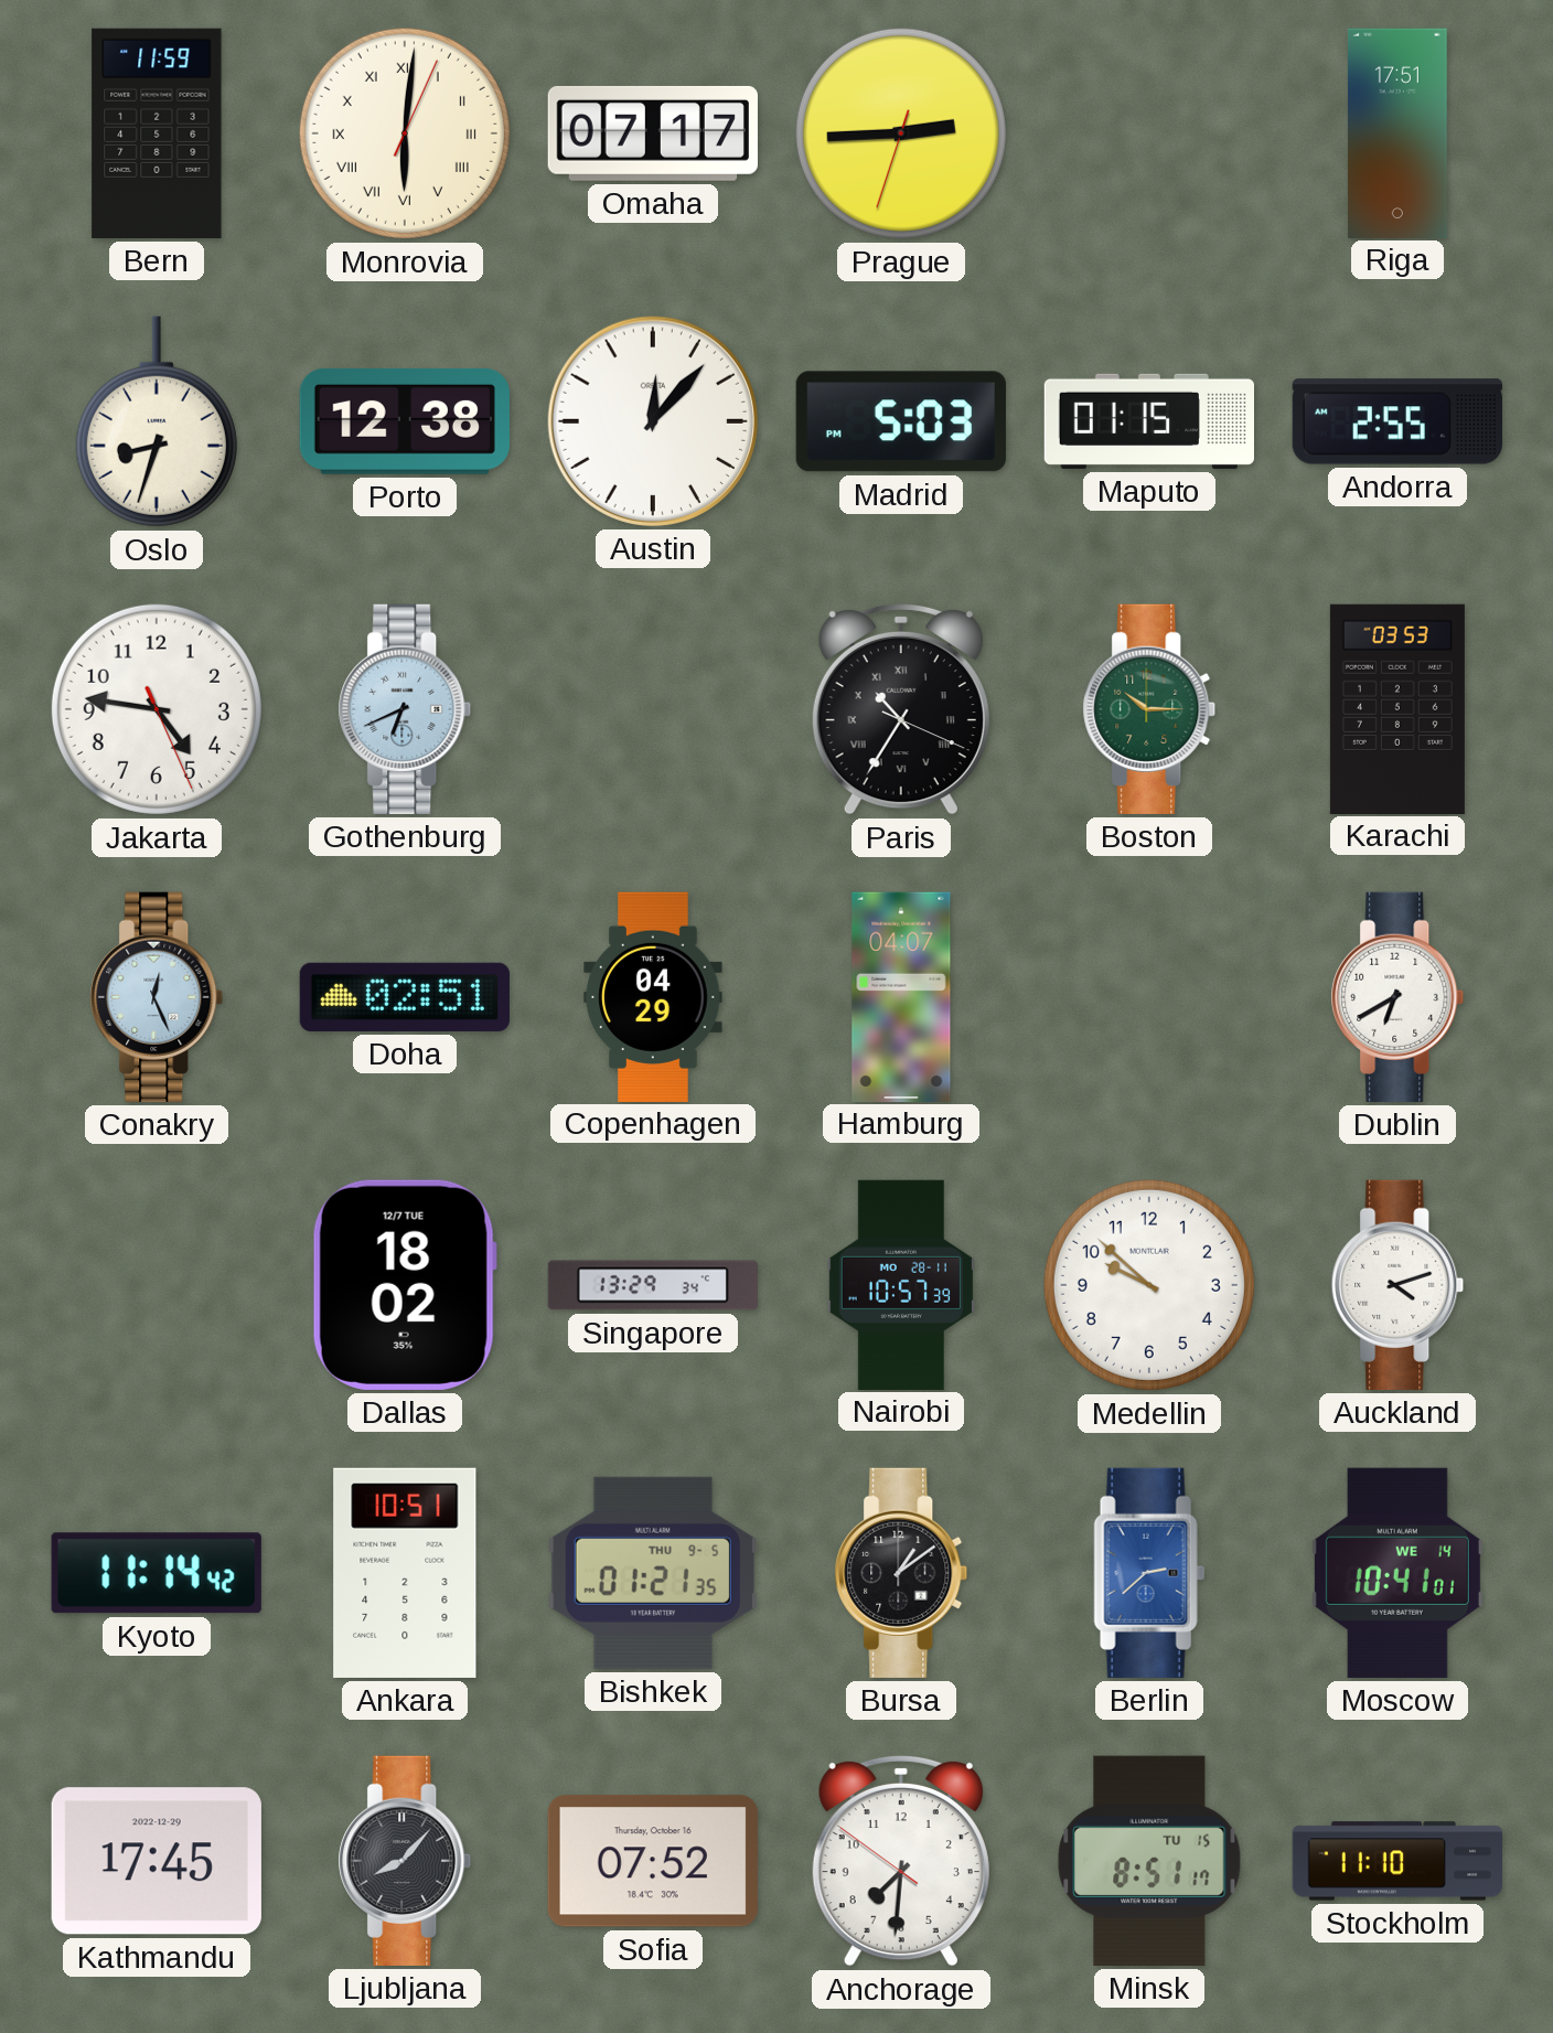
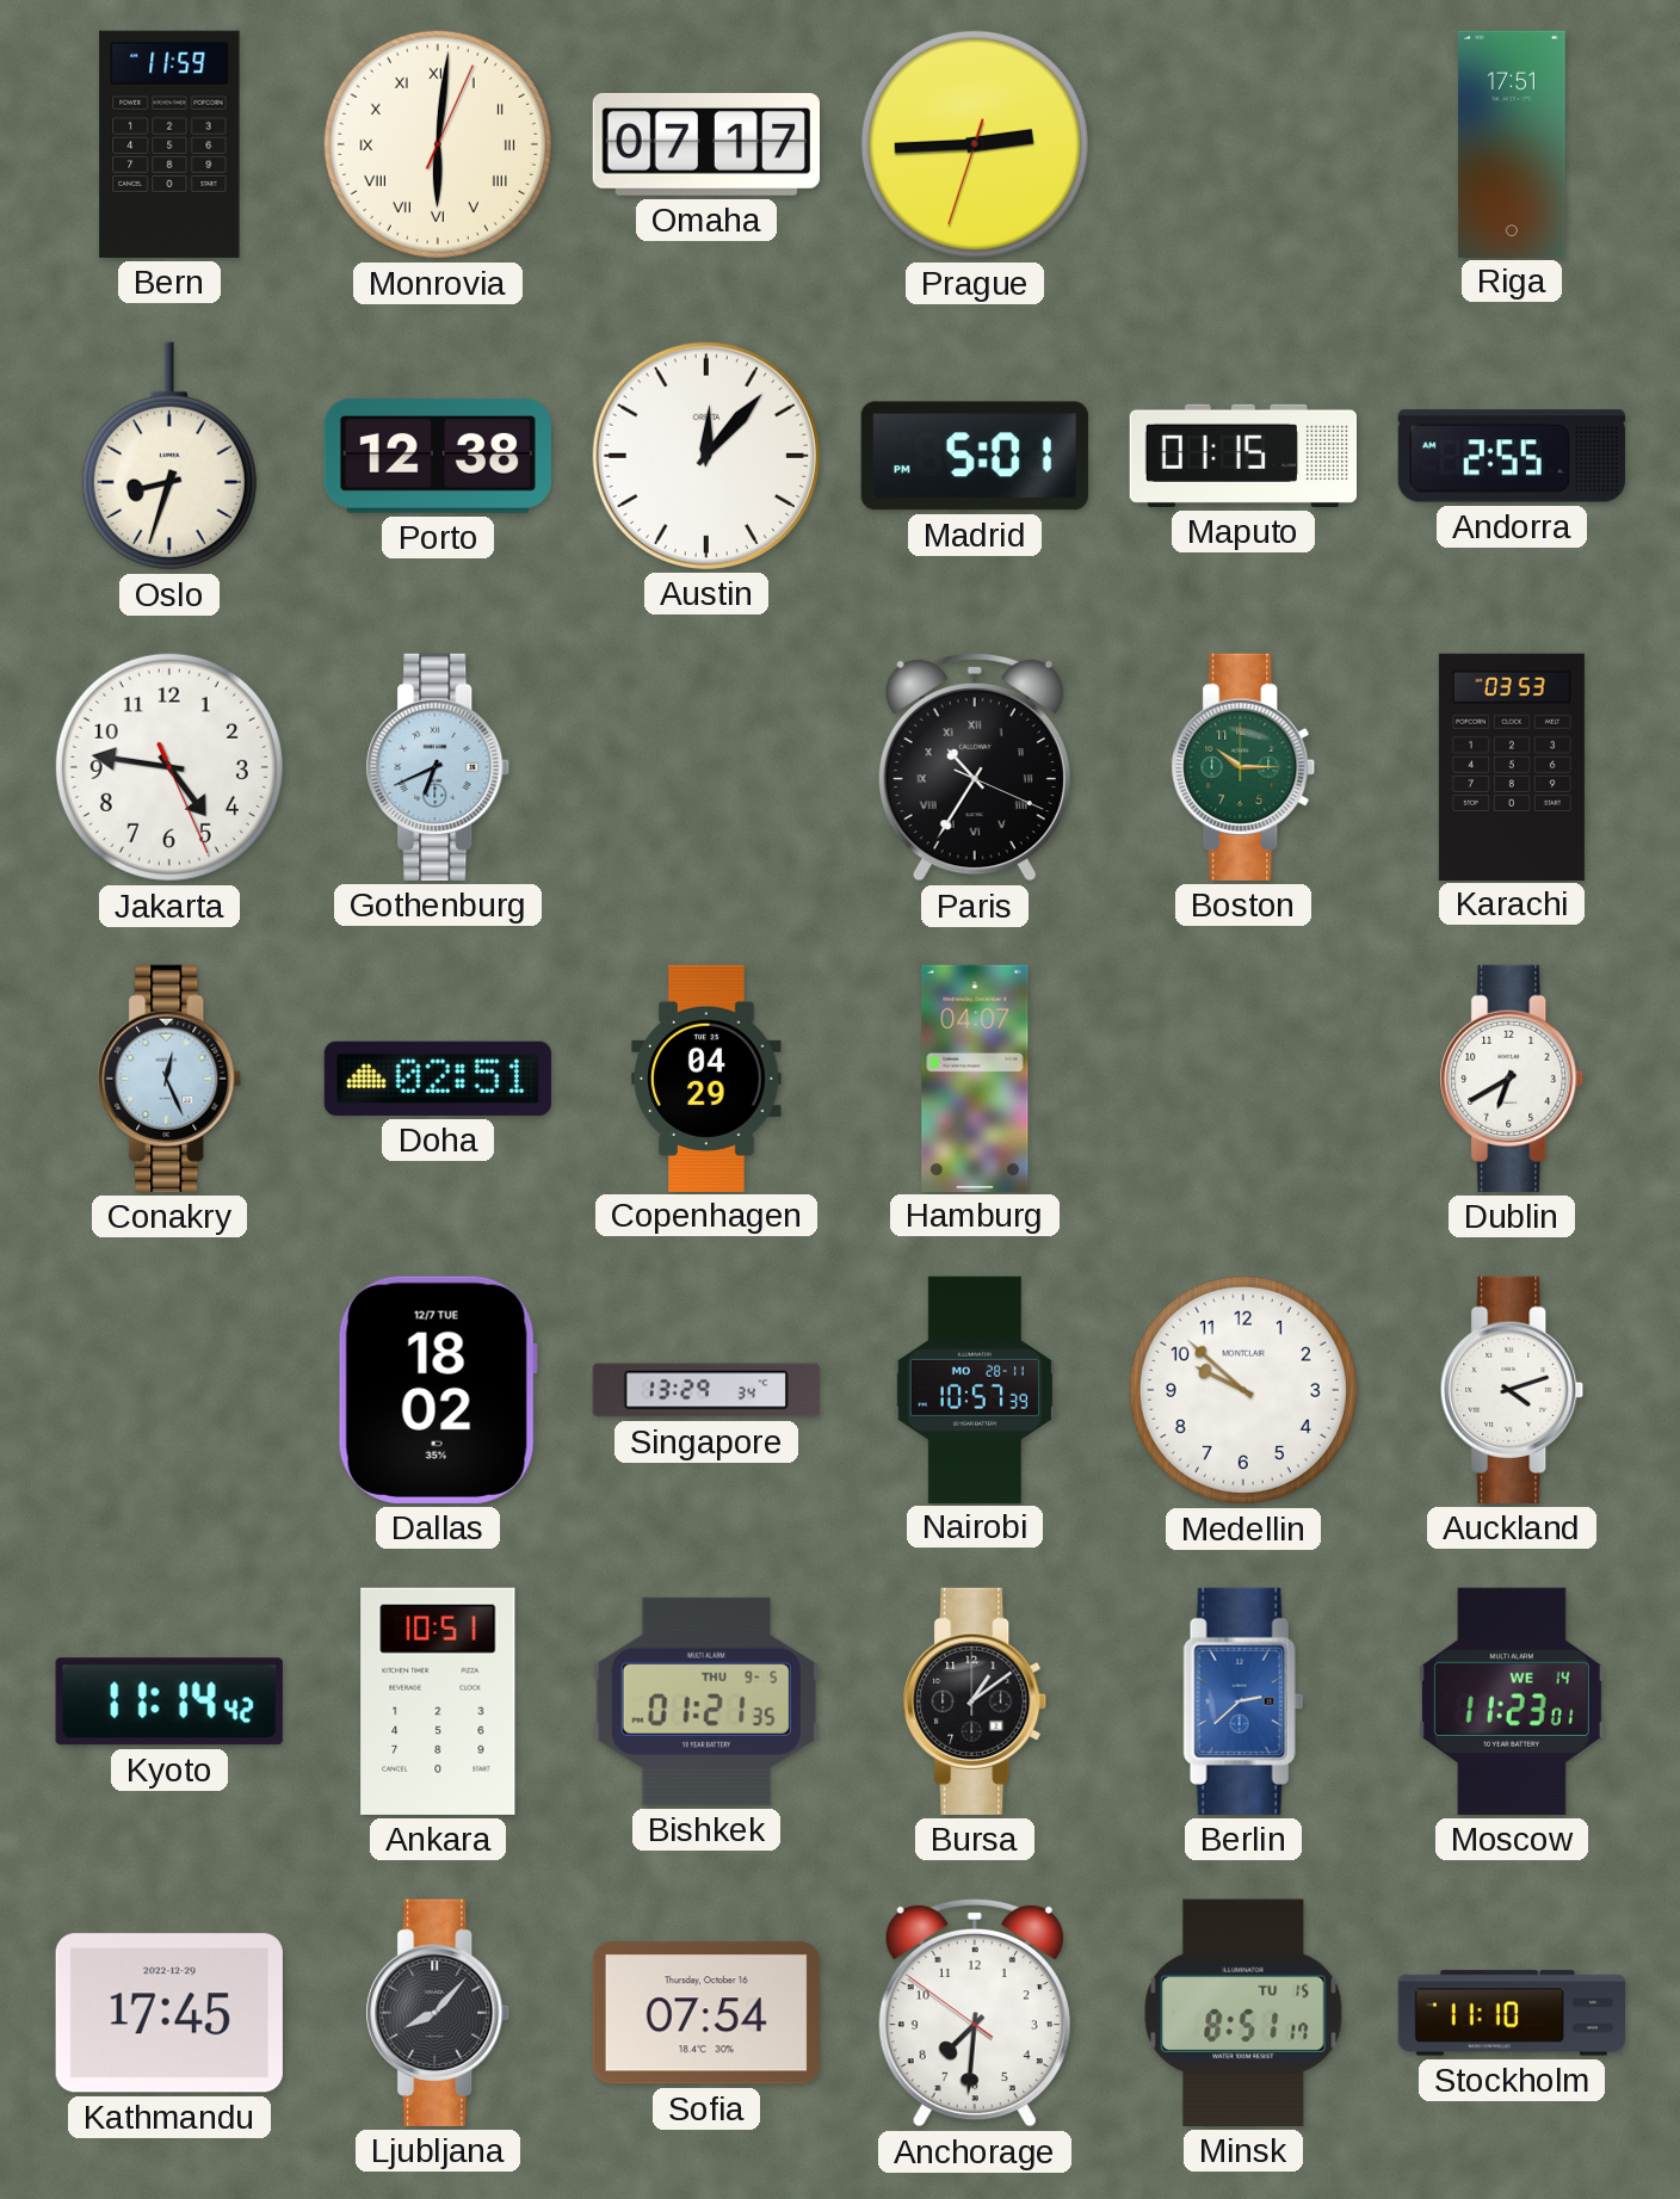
Madrid: 5:03 -> 5:01 (975, 456)
Moscow: 10:41 -> 11:23 (1512, 1701)
Sofia: 07:52 -> 07:54 (706, 2013)
